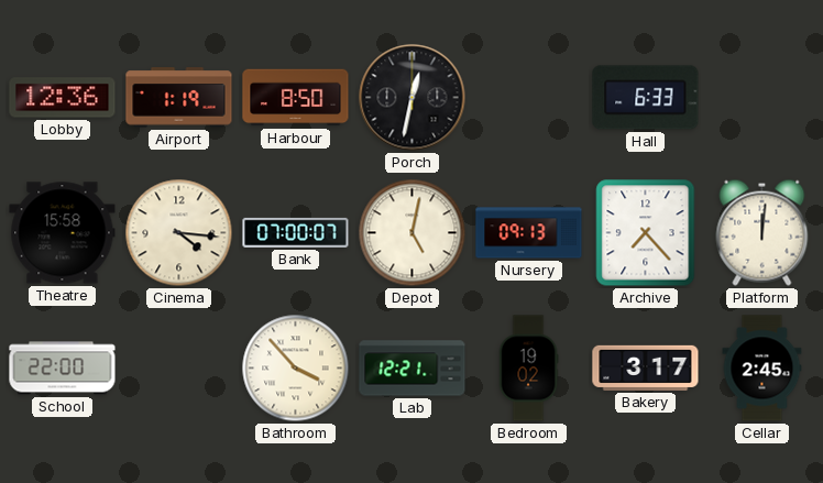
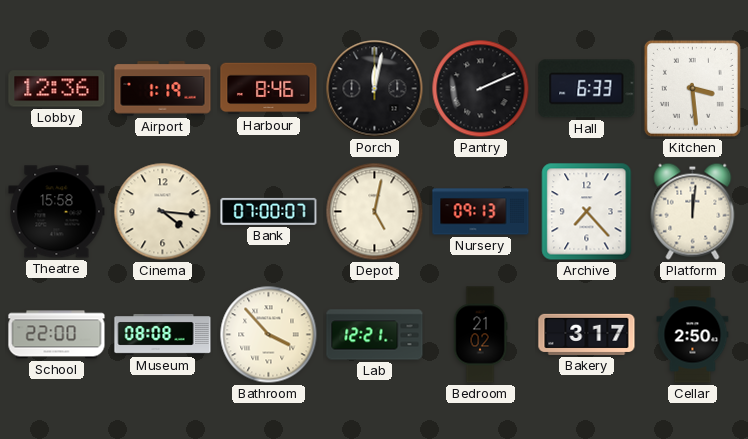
Harbour: 8:50 -> 8:46 (269, 89)
Porch: 12:32 -> 12:02 (375, 89)
Pantry: none -> 2:11 (481, 89)
Kitchen: none -> 3:29 (692, 88)
Museum: none -> 08:08 (163, 335)
Bedroom: 19:02 -> 21:02 (480, 335)
Cellar: 2:45 -> 2:50 (693, 335)
